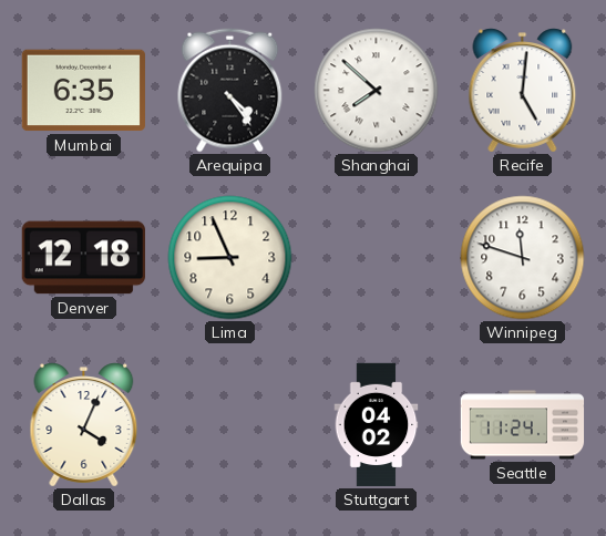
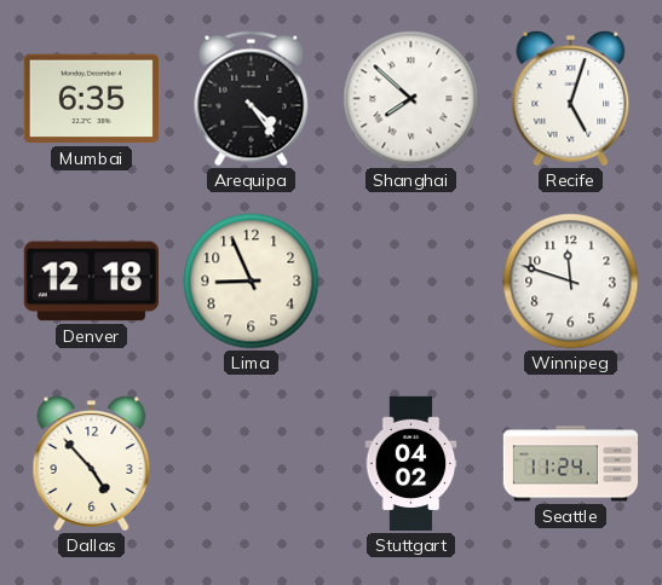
Recife: 5:01 -> 5:03 (571, 99)
Dallas: 4:04 -> 4:53 (92, 464)
